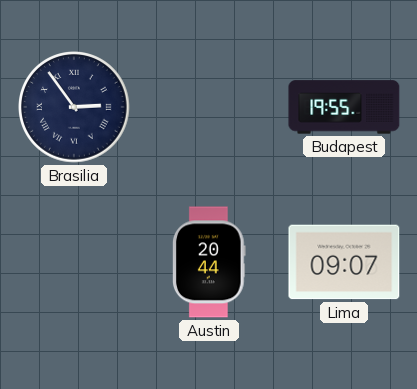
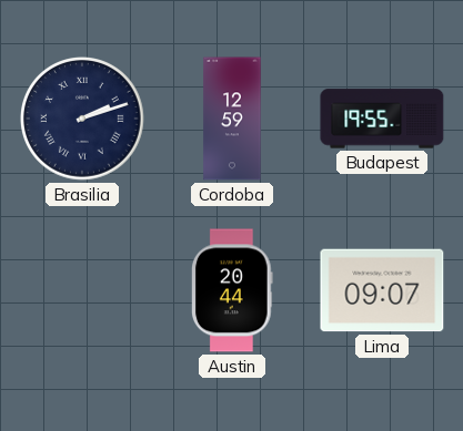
Brasilia: 2:54 -> 2:12 (83, 120)
Cordoba: none -> 12:59 (232, 119)
